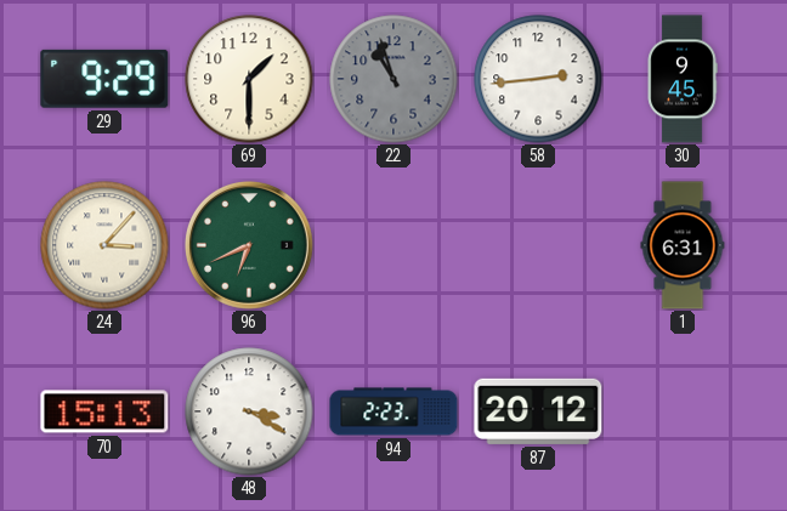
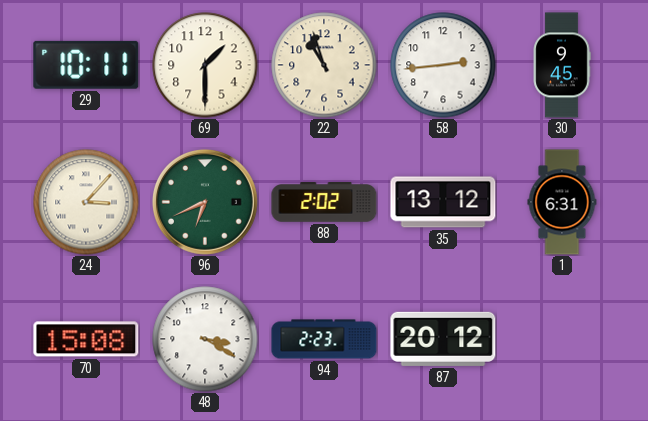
29: 9:29 -> 10:11 (86, 65)
22 dial: grey -> cream (324, 65)
88: none -> 2:02 (324, 203)
35: none -> 13:12 (443, 202)
70: 15:13 -> 15:08 (86, 339)
